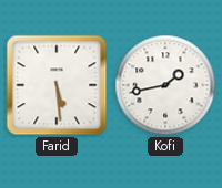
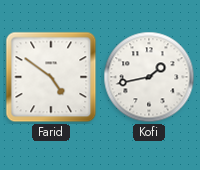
Farid: 5:29 -> 4:51 (51, 77)
